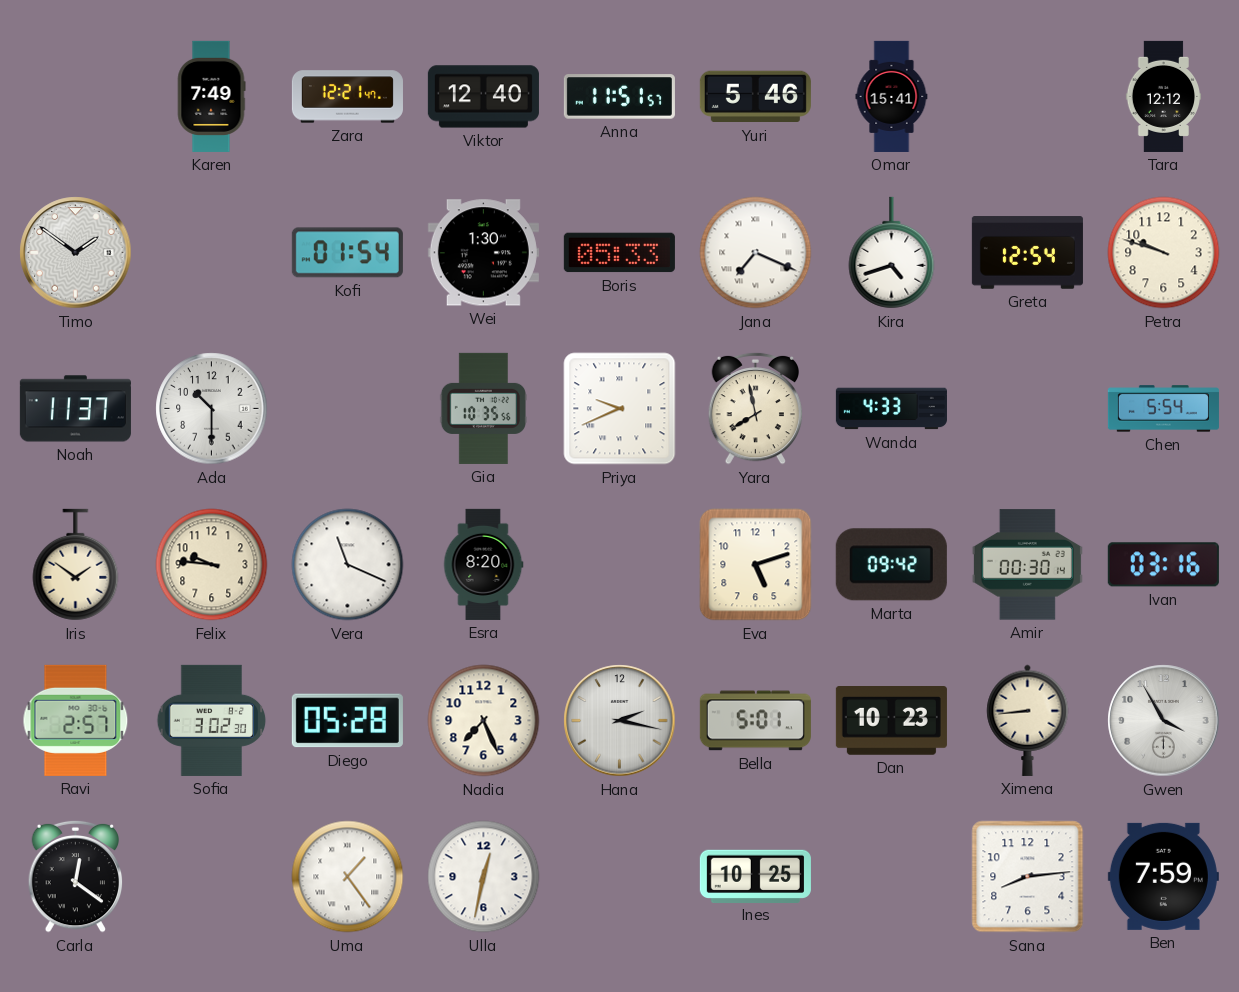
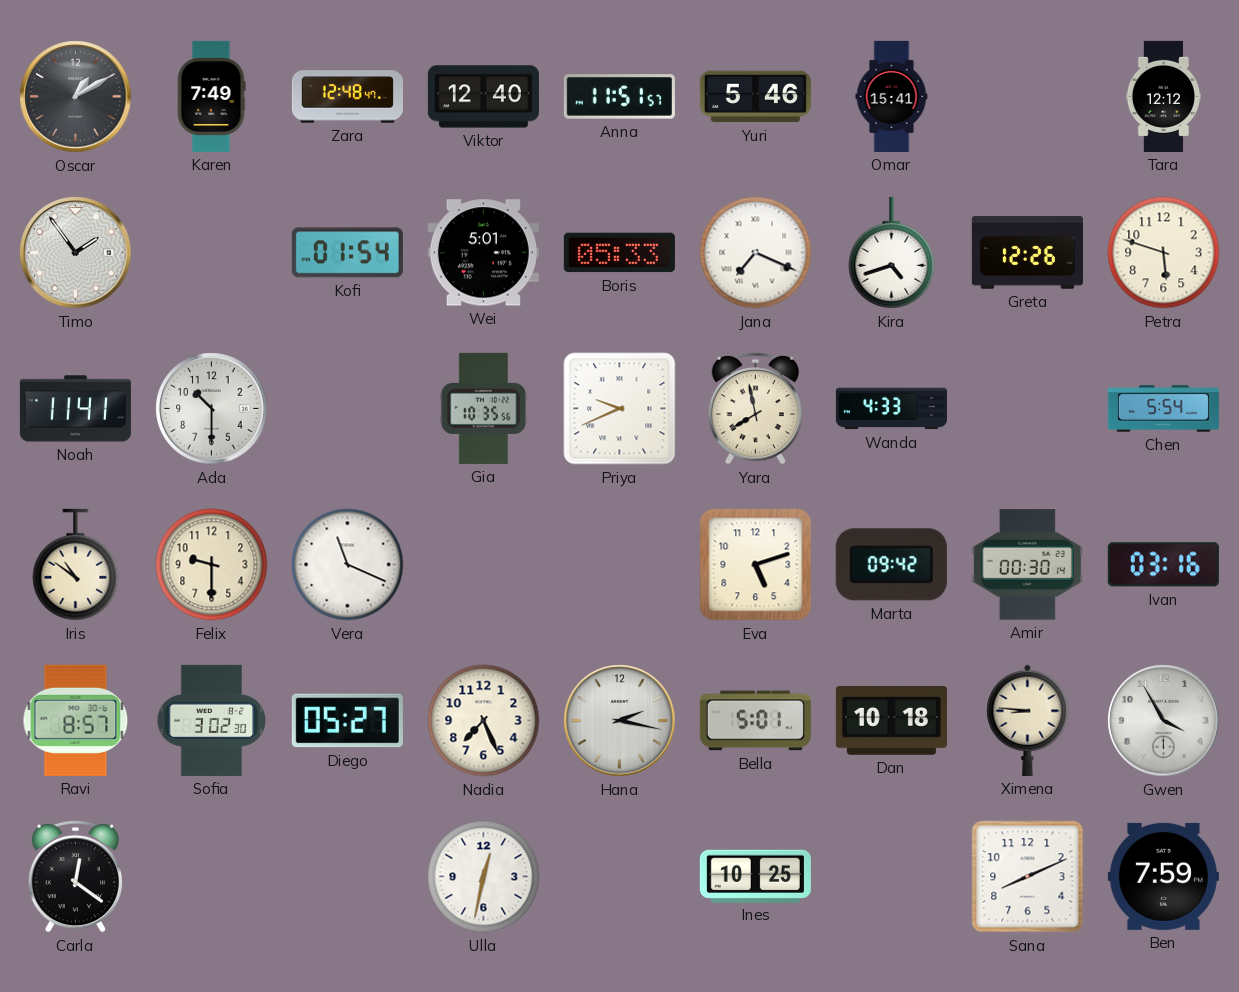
Oscar: none -> 1:10 (76, 97)
Zara: 12:21 -> 12:48 (347, 97)
Timo: 1:51 -> 1:54 (76, 253)
Wei: 1:30 -> 5:01 (483, 253)
Greta: 12:54 -> 12:26 (1027, 253)
Petra: 9:48 -> 5:48 (1164, 253)
Noah: 11:37 -> 11:41 (75, 409)
Iris: 1:51 -> 10:51 (76, 565)
Felix: 9:46 -> 9:30 (212, 565)
Esra: 8:20 -> none (483, 564)
Ravi: 2:57 -> 8:57 (76, 720)
Diego: 05:28 -> 05:27 (347, 721)
Dan: 10:23 -> 10:18 (891, 721)
Ximena: 8:44 -> 8:46 (1028, 720)
Uma: 1:24 -> none (348, 877)
Sana: 8:14 -> 8:11 (1028, 877)
